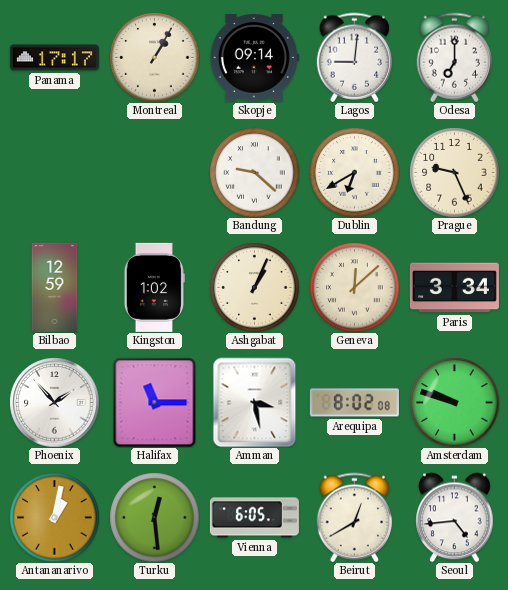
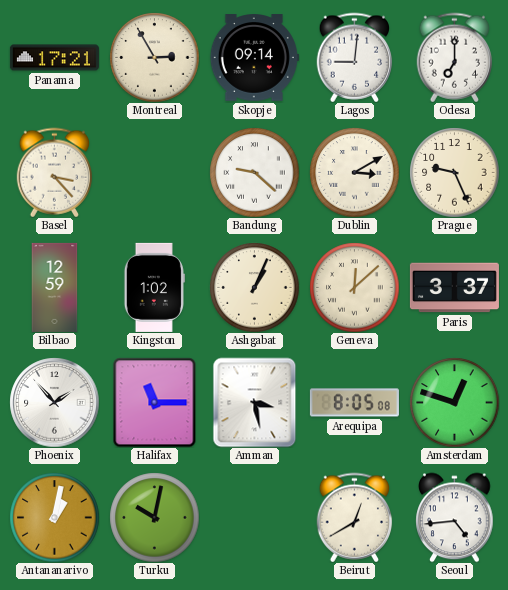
Panama: 17:17 -> 17:21 (54, 58)
Montreal: 1:05 -> 2:55 (154, 57)
Basel: none -> 3:23 (55, 172)
Dublin: 6:40 -> 3:10 (354, 172)
Paris: 3:34 -> 3:37 (454, 288)
Arequipa: 8:02 -> 8:05 (354, 403)
Amsterdam: 9:48 -> 12:48 (454, 402)
Turku: 12:29 -> 10:02 (154, 517)
Vienna: 6:05 -> none (254, 518)
